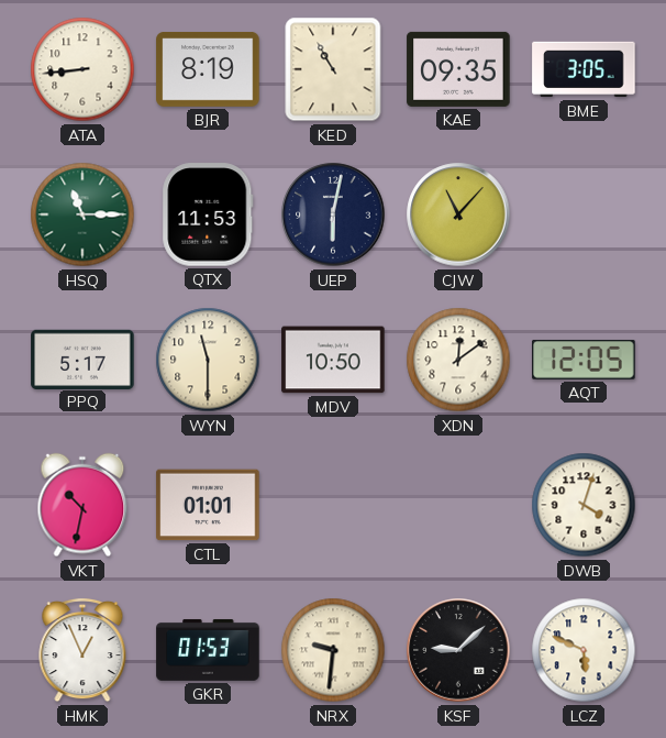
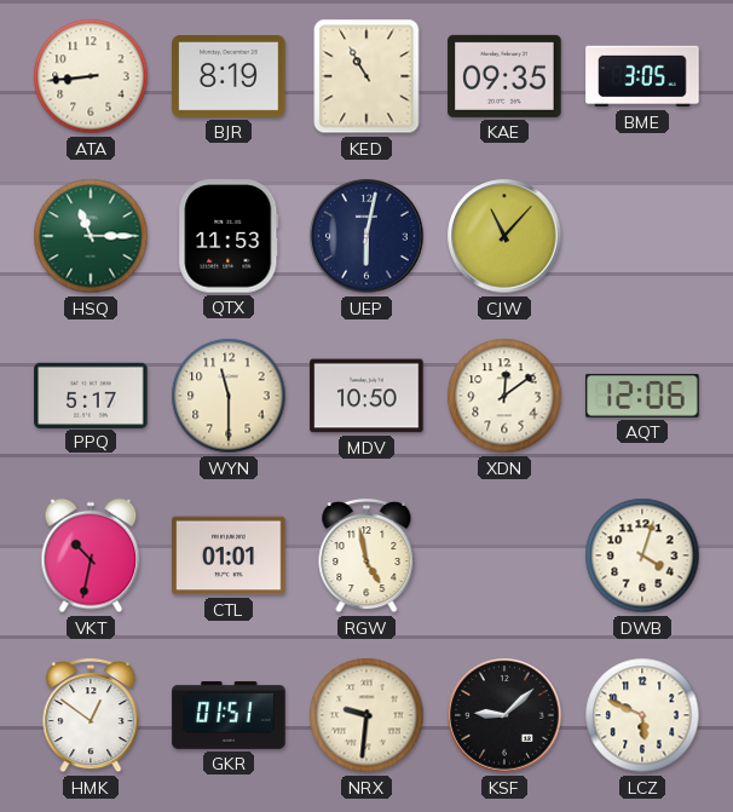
AQT: 12:05 -> 12:06 (642, 396)
RGW: none -> 4:58 (366, 555)
HMK: 12:56 -> 12:51 (91, 715)
GKR: 01:53 -> 01:51 (229, 715)
